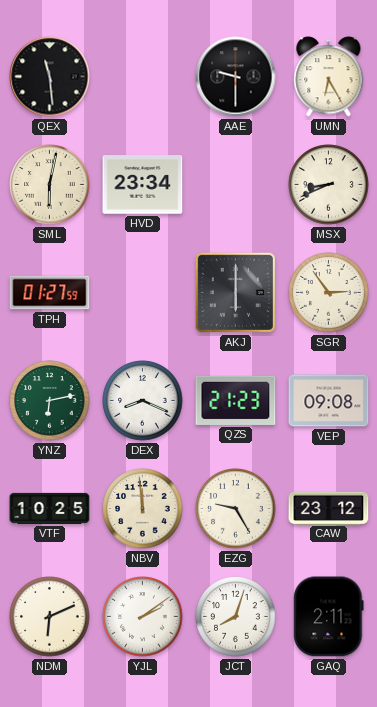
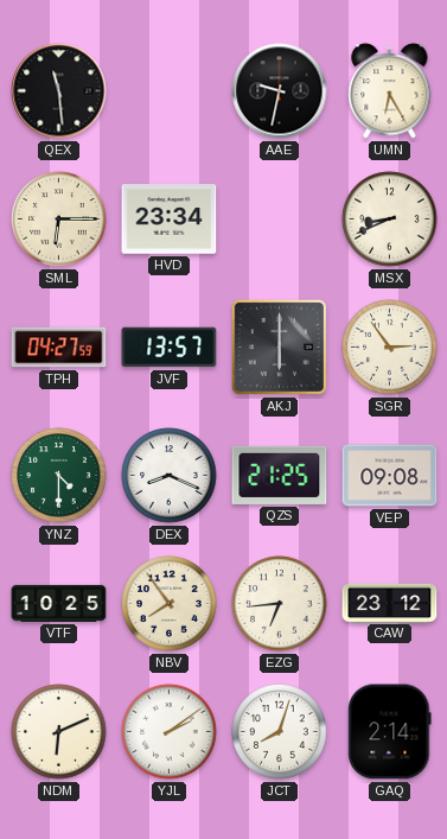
AAE: 9:30 -> 9:32 (280, 91)
SML: 6:02 -> 6:15 (59, 220)
TPH: 01:27 -> 04:27 (59, 348)
JVF: none -> 13:57 (170, 348)
YNZ: 6:13 -> 4:30 (59, 476)
QZS: 21:23 -> 21:25 (280, 475)
NBV: 11:59 -> 7:54 (170, 604)
EZG: 9:25 -> 6:44 (280, 604)
GAQ: 2:11 -> 2:14 (390, 732)
